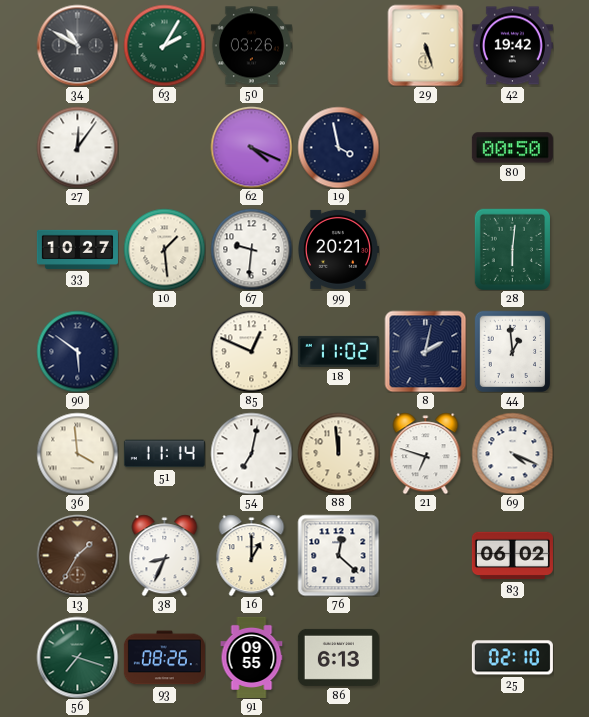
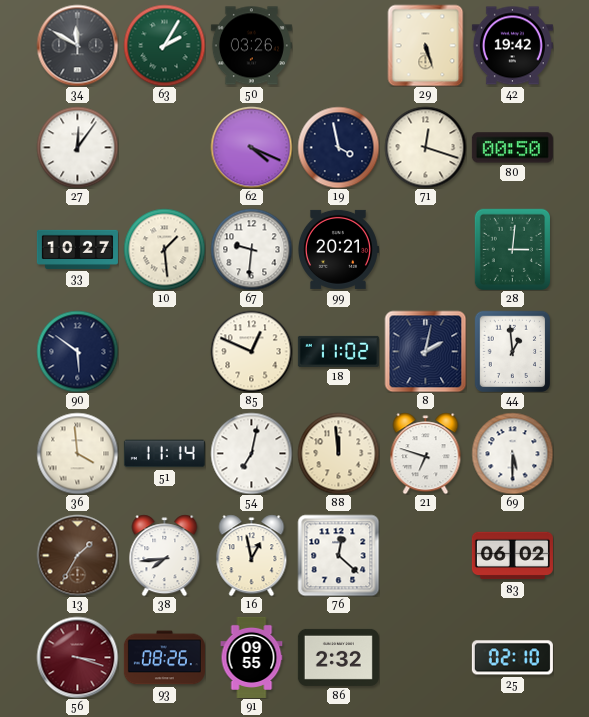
34: 10:50 -> 11:50 (77, 45)
71: none -> 12:18 (425, 147)
28: 6:01 -> 3:01 (512, 249)
69: 4:19 -> 5:30 (512, 453)
38: 8:34 -> 7:44 (165, 555)
16: 1:00 -> 12:58 (252, 555)
56: 7:18 -> 3:18 (77, 657)
56 dial: green -> burgundy (77, 657)
86: 6:13 -> 2:32 (338, 657)
